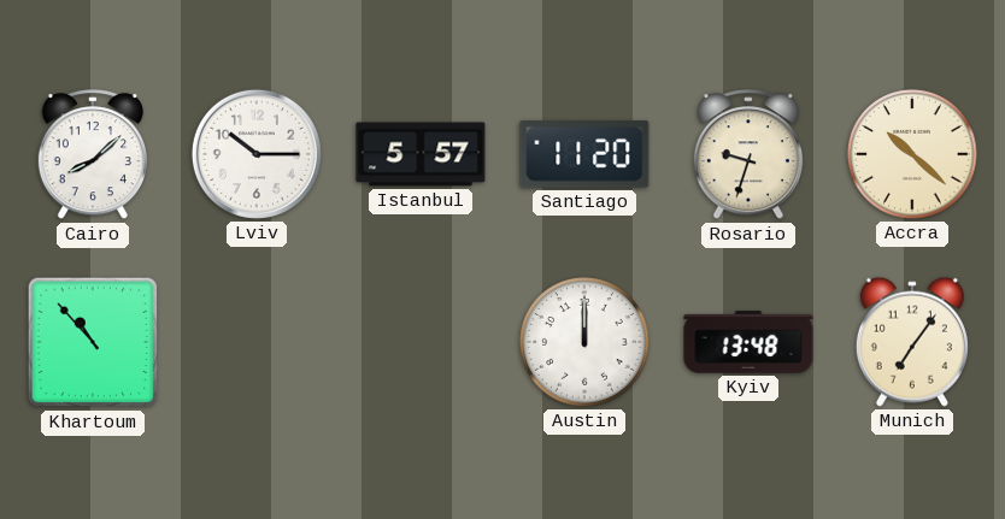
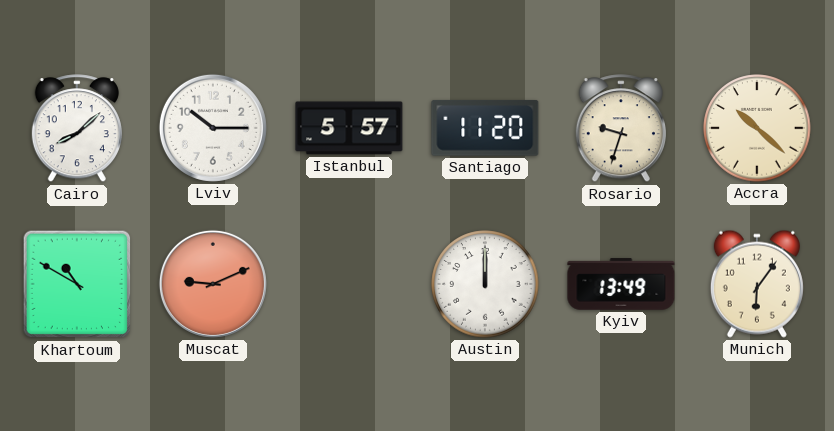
Khartoum: 10:53 -> 10:50 (77, 284)
Muscat: none -> 9:11 (213, 284)
Kyiv: 13:48 -> 13:49 (621, 284)
Munich: 7:06 -> 6:06 (757, 284)
